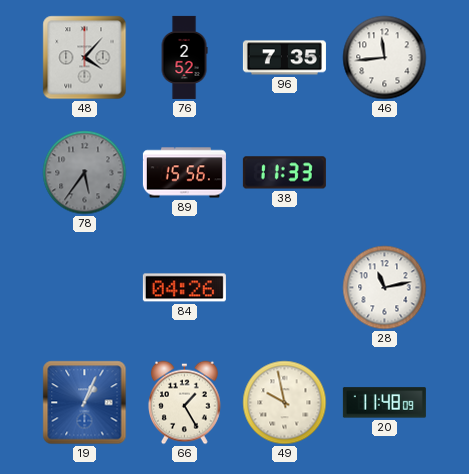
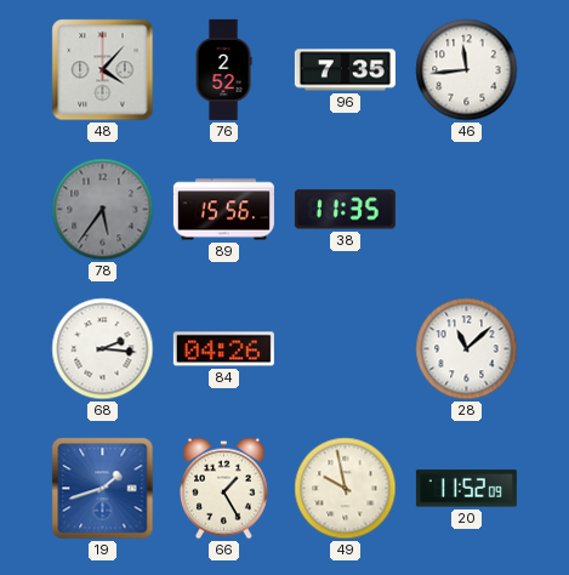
38: 11:33 -> 11:35 (345, 210)
68: none -> 2:16 (103, 349)
28: 11:13 -> 11:08 (467, 349)
19: 1:04 -> 1:42 (103, 489)
20: 11:48 -> 11:52 (466, 489)
